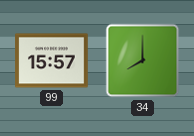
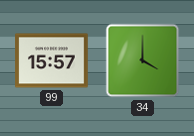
34: 8:00 -> 4:00 (143, 61)
